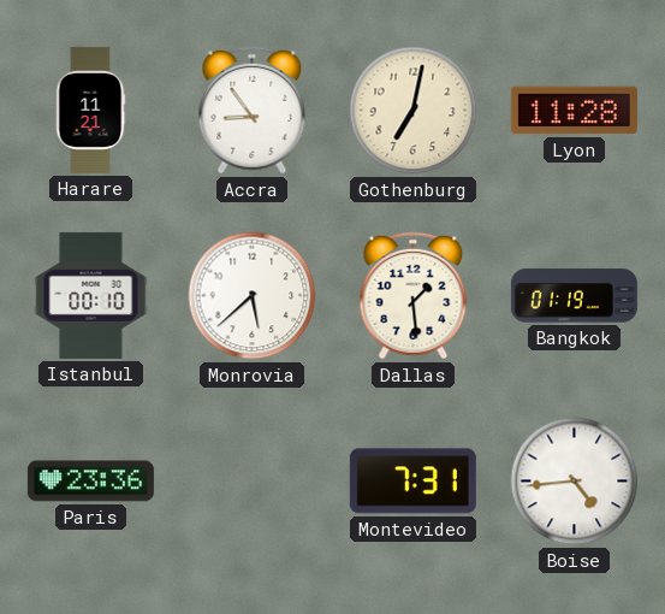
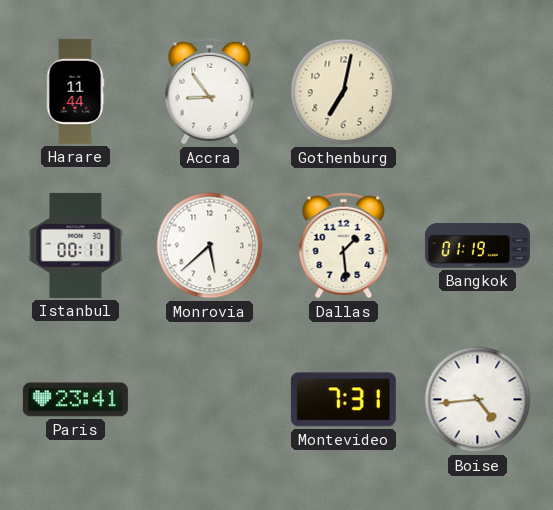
Harare: 11:21 -> 11:44 (75, 91)
Lyon: 11:28 -> none (574, 111)
Istanbul: 00:10 -> 00:11 (76, 245)
Paris: 23:36 -> 23:41 (75, 400)
